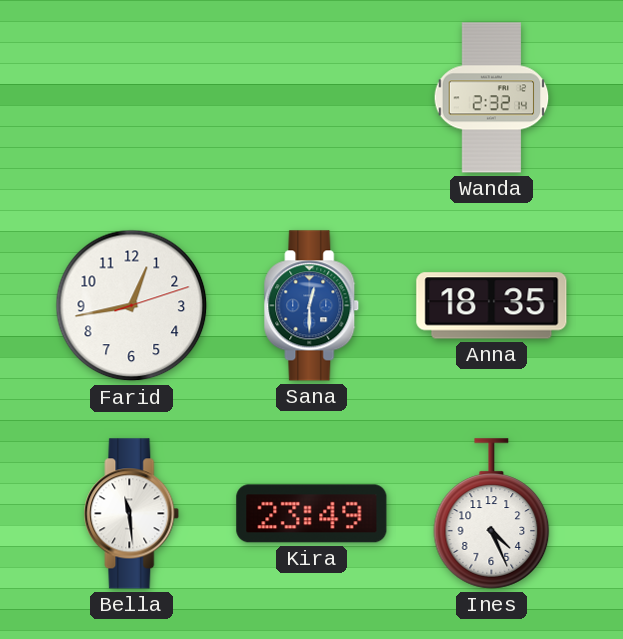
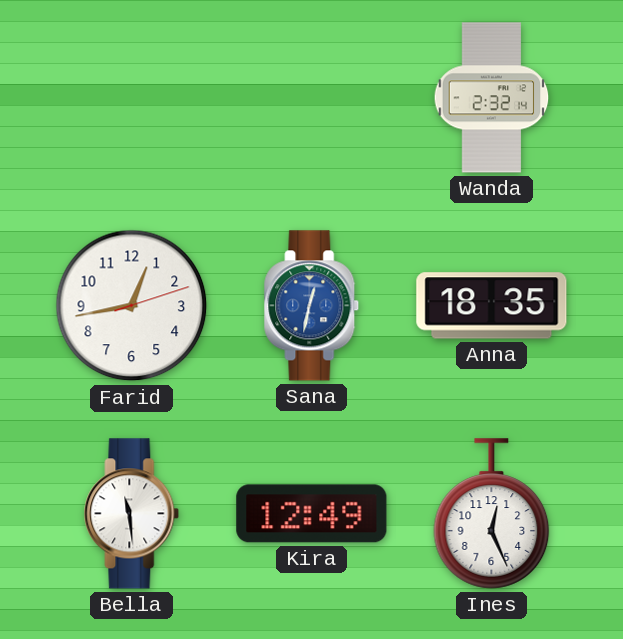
Sana: 12:30 -> 12:32 (312, 306)
Kira: 23:49 -> 12:49 (312, 514)
Ines: 4:26 -> 12:26 (492, 514)
